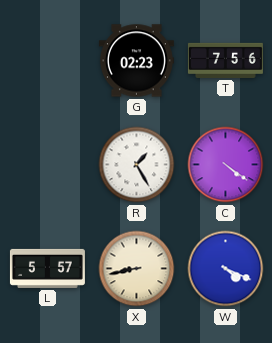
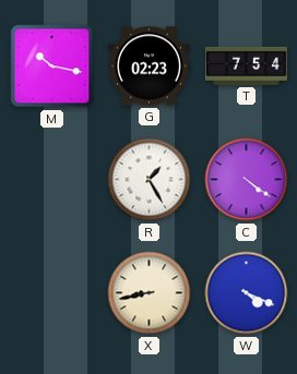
M: none -> 10:17 (52, 67)
T: 7:56 -> 7:54 (246, 65)
L: 5:57 -> none (47, 268)
